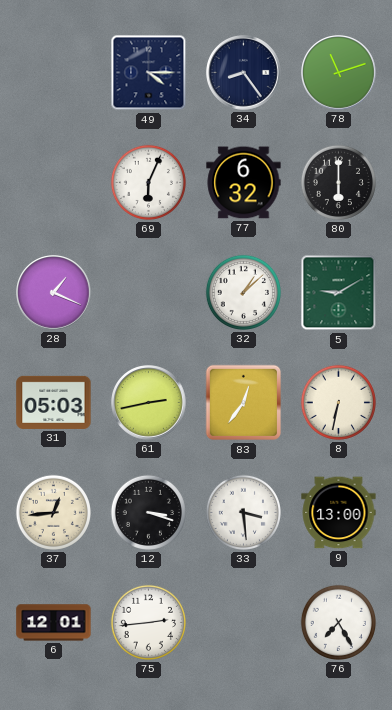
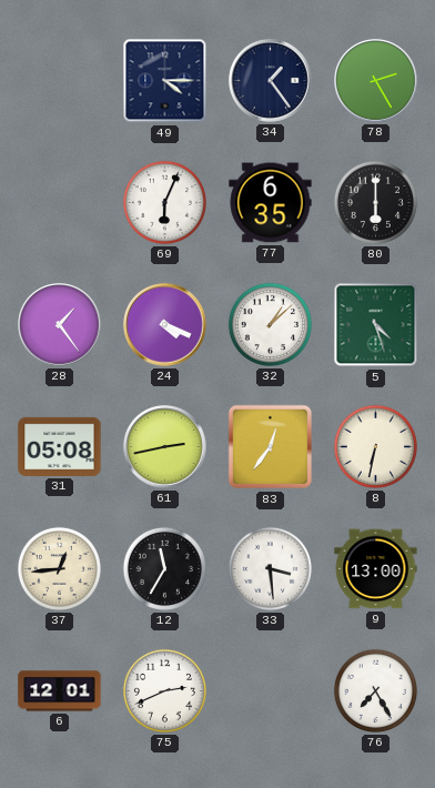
34: 8:24 -> 1:24 (271, 81)
78: 11:12 -> 2:25 (376, 81)
77: 6:32 -> 6:35 (271, 203)
28: 1:19 -> 1:24 (60, 325)
24: none -> 4:19 (165, 325)
5: 9:10 -> 4:27 (376, 325)
31: 05:03 -> 05:08 (60, 446)
12: 3:18 -> 11:35 (164, 568)
75: 2:44 -> 2:41 (164, 690)
